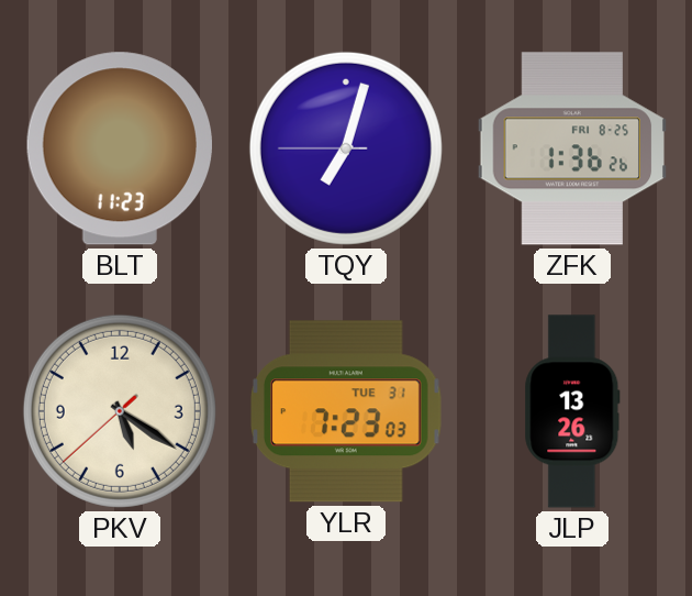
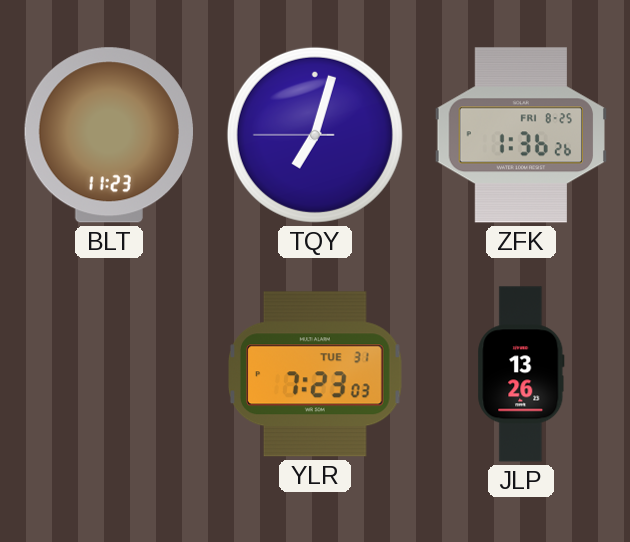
PKV: 5:20 -> none (120, 411)
